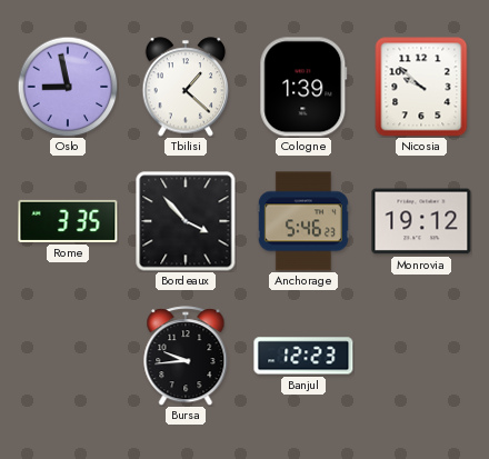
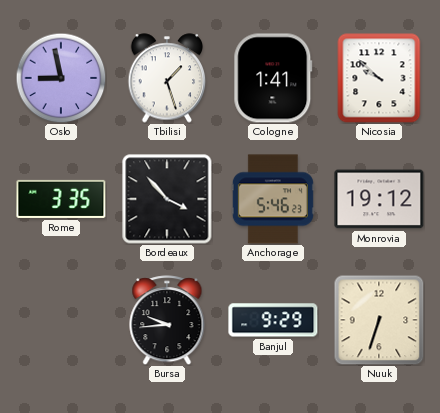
Tbilisi: 1:22 -> 1:27 (167, 78)
Cologne: 1:39 -> 1:41 (273, 78)
Banjul: 12:23 -> 9:29 (273, 320)
Nuuk: none -> 6:33 (379, 320)
